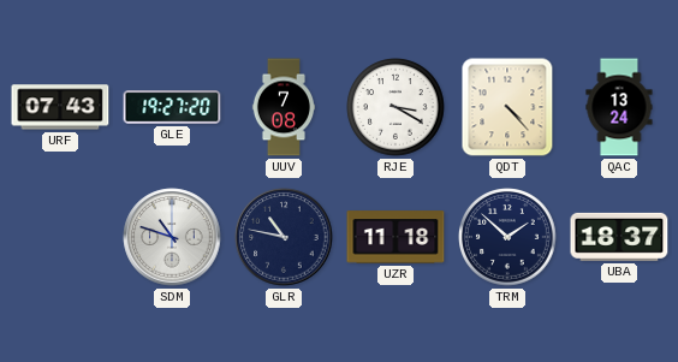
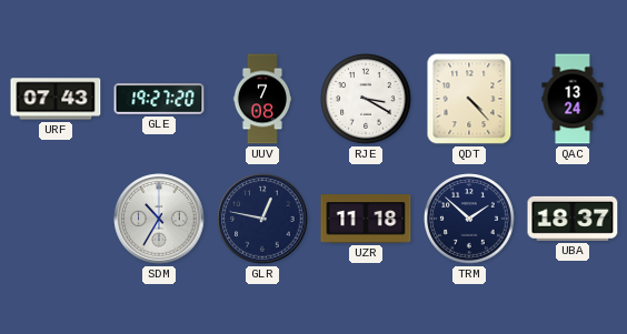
SDM: 10:48 -> 10:35 (159, 219)
GLR: 10:47 -> 12:47 (262, 219)
